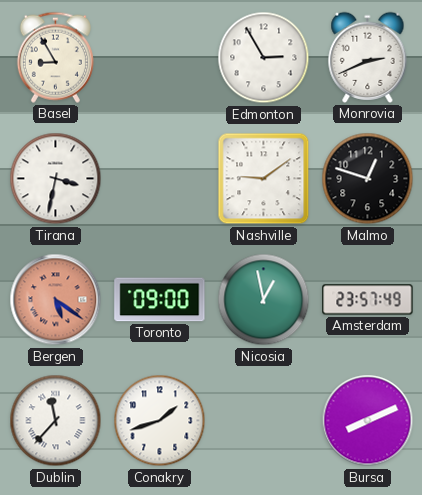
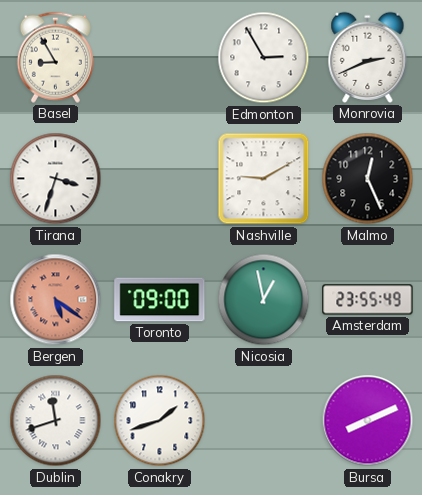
Tirana: 3:32 -> 3:33 (56, 179)
Nashville: 9:09 -> 9:10 (264, 179)
Malmo: 12:48 -> 12:26 (368, 179)
Amsterdam: 23:57 -> 23:55 (368, 300)
Dublin: 11:37 -> 11:42 (56, 421)
